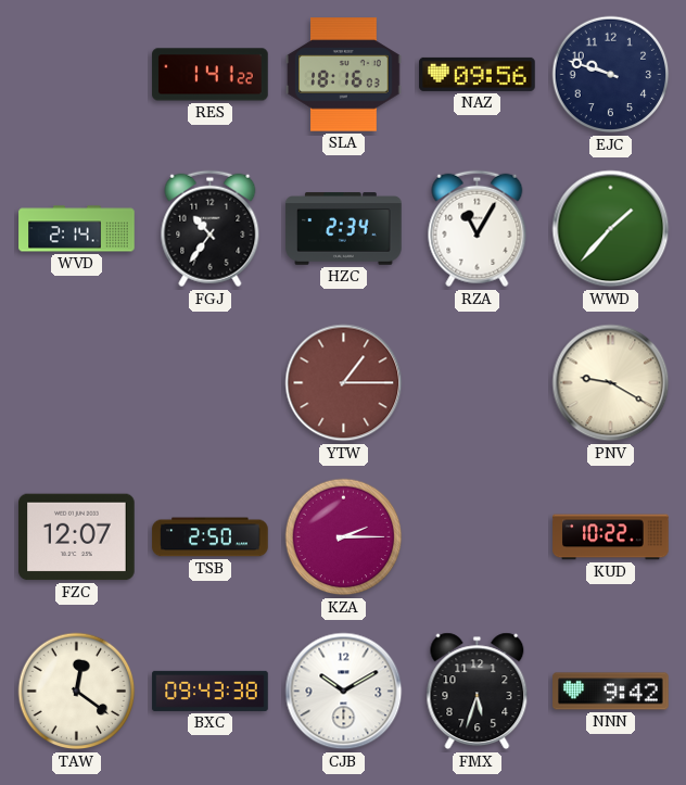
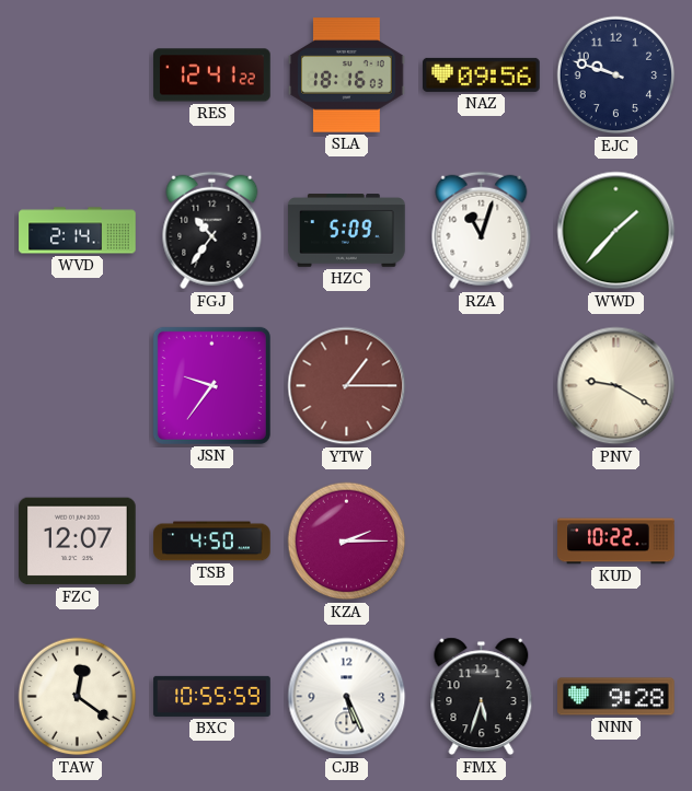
RES: 1:41 -> 12:41 (212, 75)
HZC: 2:34 -> 5:09 (347, 231)
RZA: 11:05 -> 11:03 (482, 231)
JSN: none -> 9:36 (211, 385)
TSB: 2:50 -> 4:50 (212, 542)
BXC: 09:43 -> 10:55 (212, 696)
CJB: 10:10 -> 5:26 (347, 697)
NNN: 9:42 -> 9:28 (616, 697)
